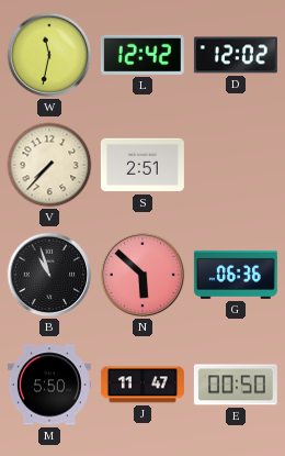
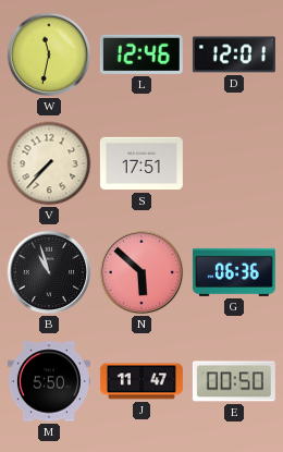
L: 12:42 -> 12:46 (141, 54)
D: 12:02 -> 12:01 (234, 54)
S: 2:51 -> 17:51 (141, 163)
